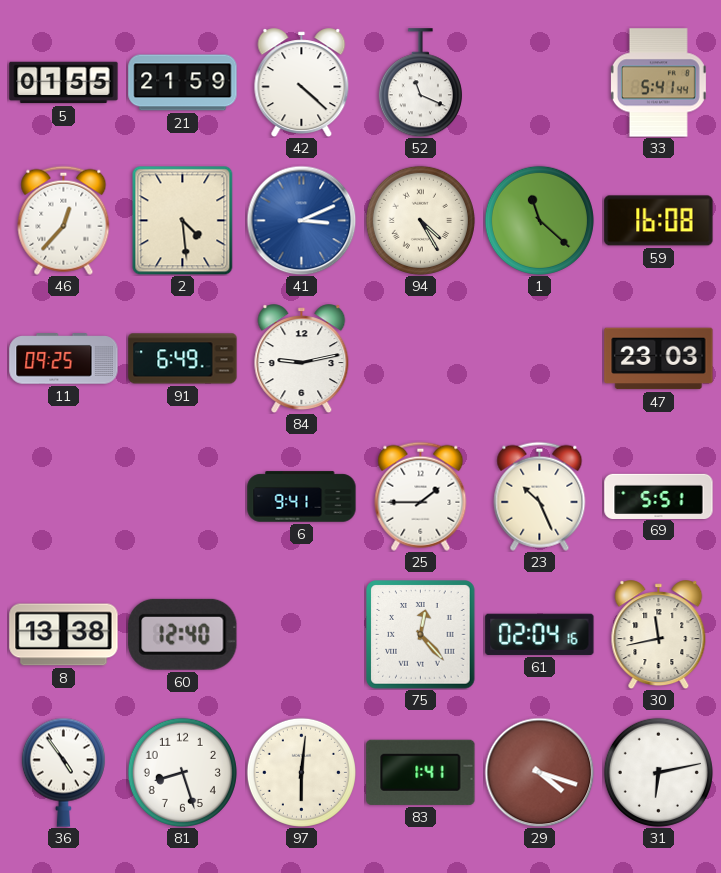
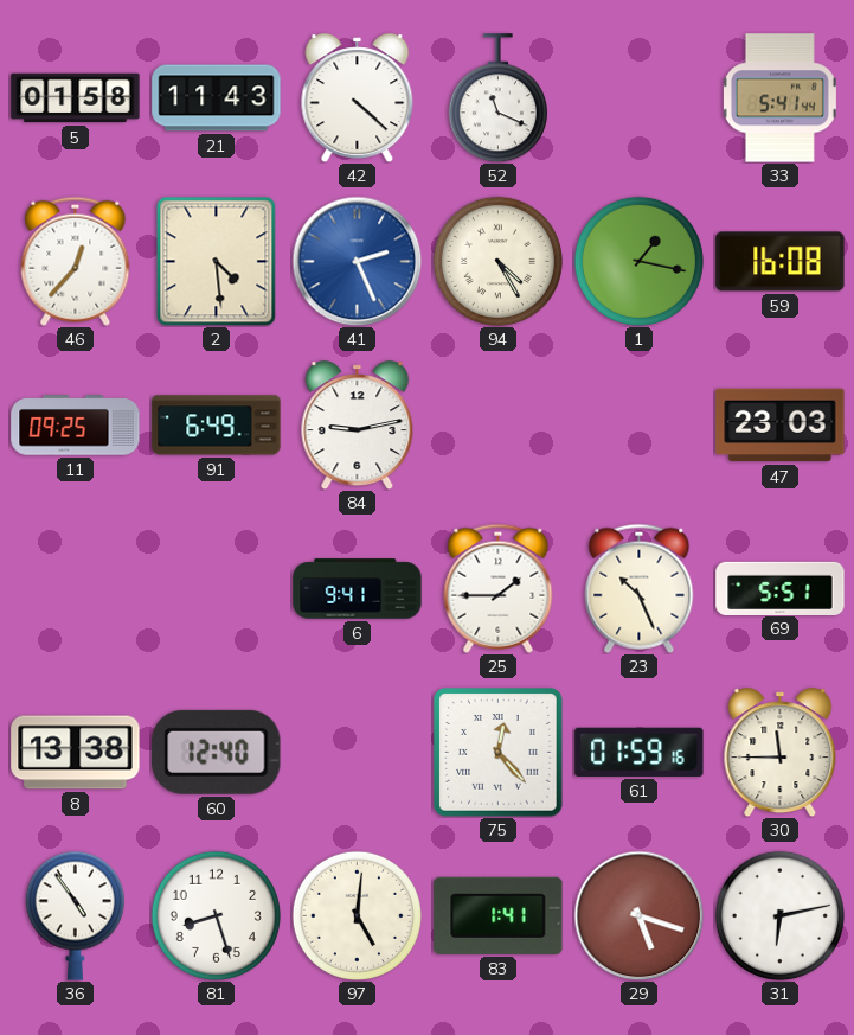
5: 01:55 -> 01:58 (76, 98)
21: 21:59 -> 11:43 (217, 98)
41: 3:11 -> 2:26 (357, 261)
1: 11:22 -> 1:17 (638, 261)
61: 02:04 -> 01:59 (640, 752)
30: 11:43 -> 11:45 (781, 753)
97: 6:01 -> 5:01 (357, 915)
29: 4:18 -> 5:18 (638, 915)
